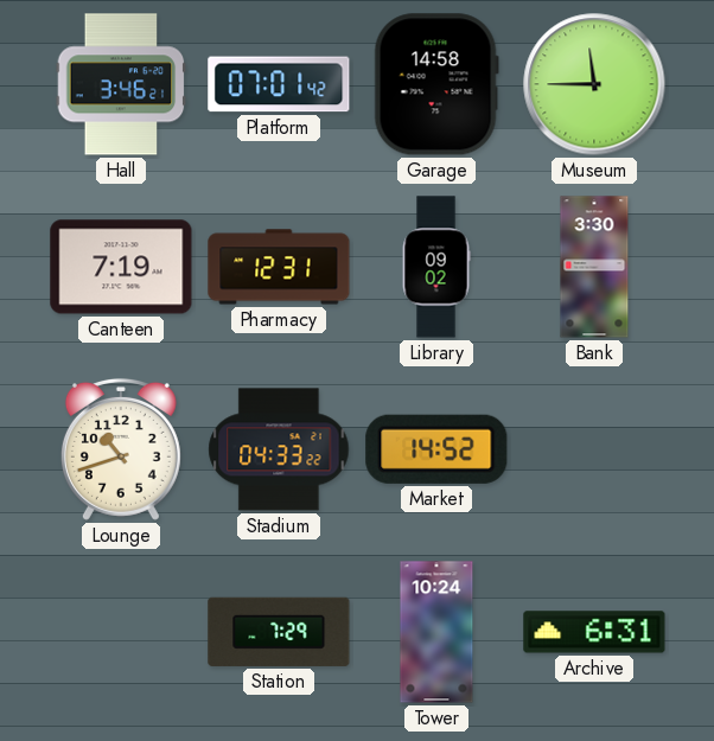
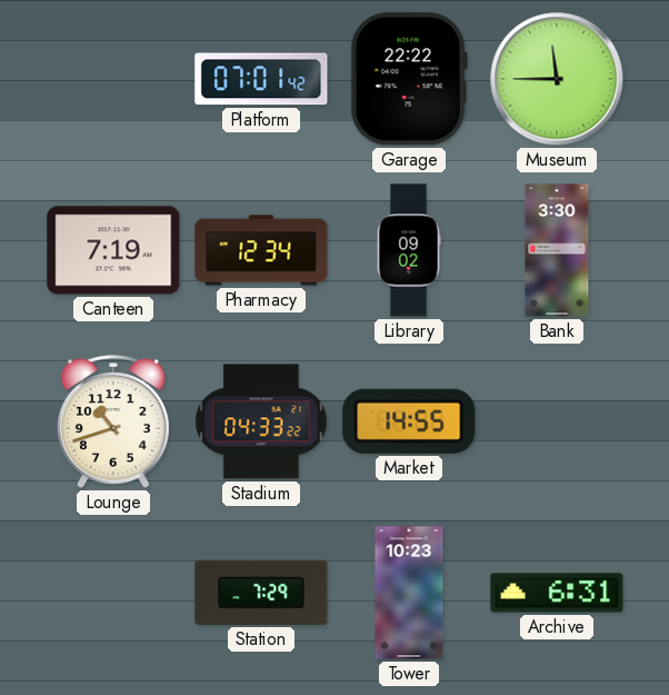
Hall: 3:46 -> none (121, 84)
Garage: 14:58 -> 22:22 (409, 79)
Pharmacy: 12:31 -> 12:34 (261, 250)
Market: 14:52 -> 14:55 (409, 421)
Tower: 10:24 -> 10:23 (409, 593)
